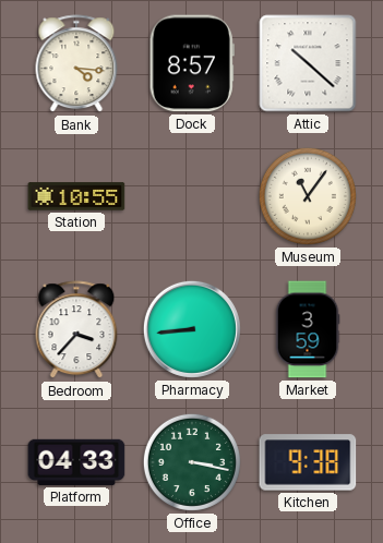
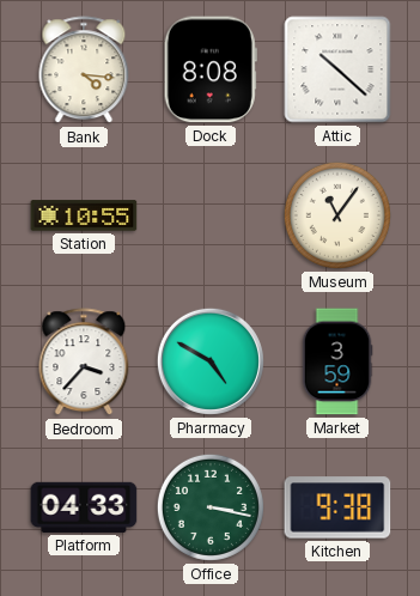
Dock: 8:57 -> 8:08 (211, 69)
Pharmacy: 8:44 -> 4:50 (211, 361)
